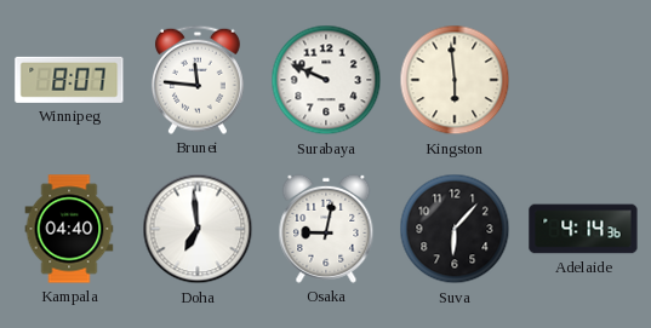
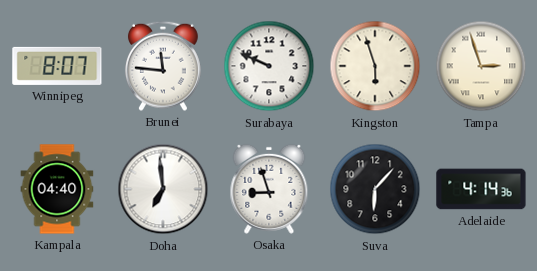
Kingston: 5:59 -> 5:57 (375, 66)
Tampa: none -> 2:57 (481, 66)
Osaka: 9:02 -> 8:57 (269, 189)
